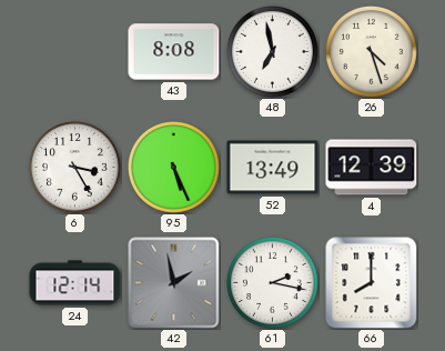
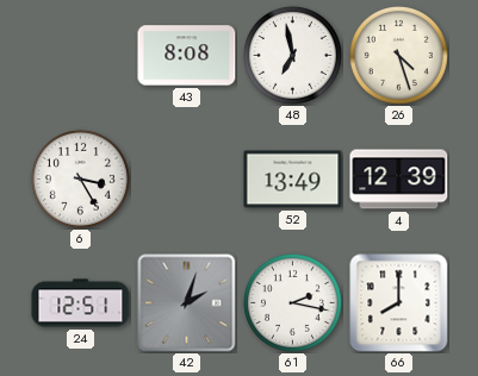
95: 5:26 -> none (173, 167)
24: 12:14 -> 12:51 (81, 303)
42: 1:58 -> 2:03 (187, 303)
